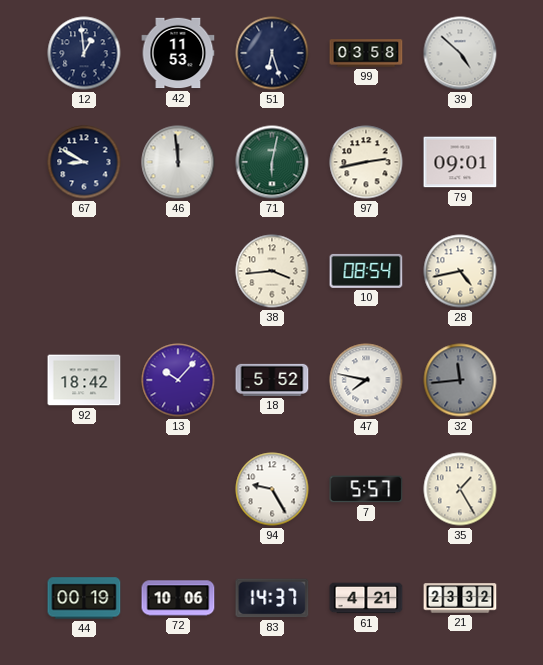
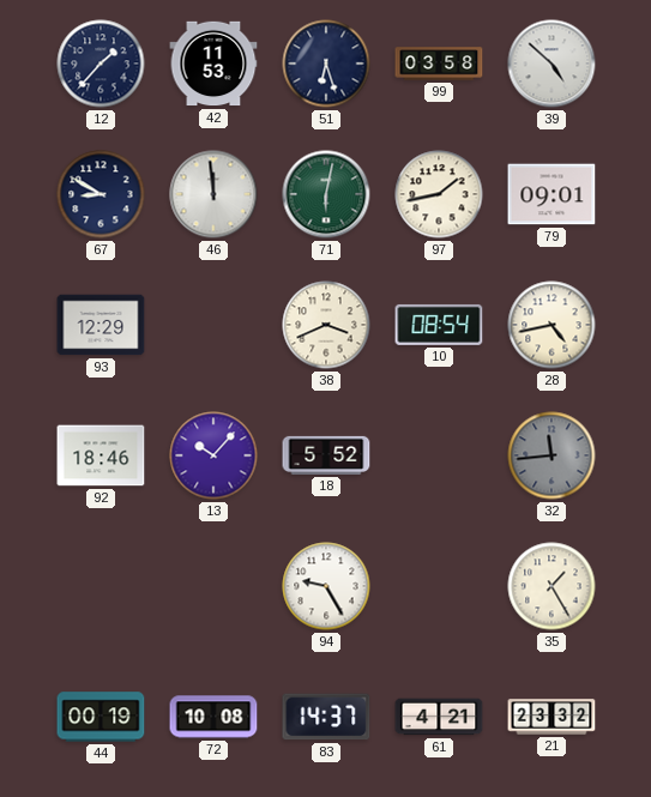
12: 12:59 -> 1:37 (101, 64)
97: 2:43 -> 1:43 (439, 194)
93: none -> 12:29 (101, 325)
38: 3:44 -> 3:41 (326, 325)
92: 18:42 -> 18:46 (101, 455)
47: 7:47 -> none (366, 380)
7: 5:57 -> none (366, 489)
72: 10:06 -> 10:08 (213, 717)
